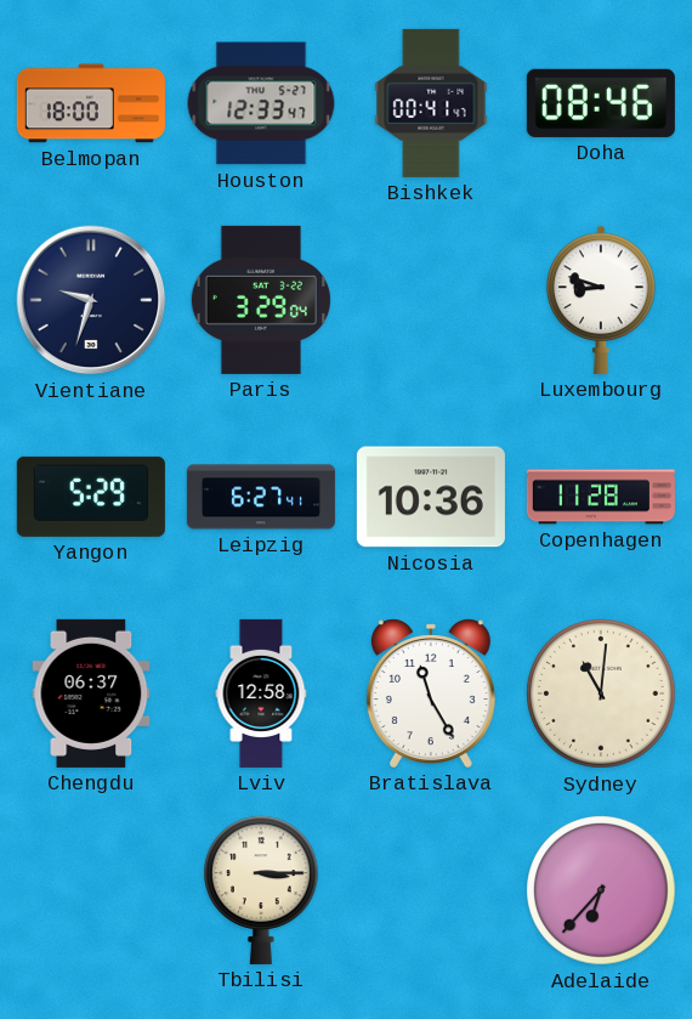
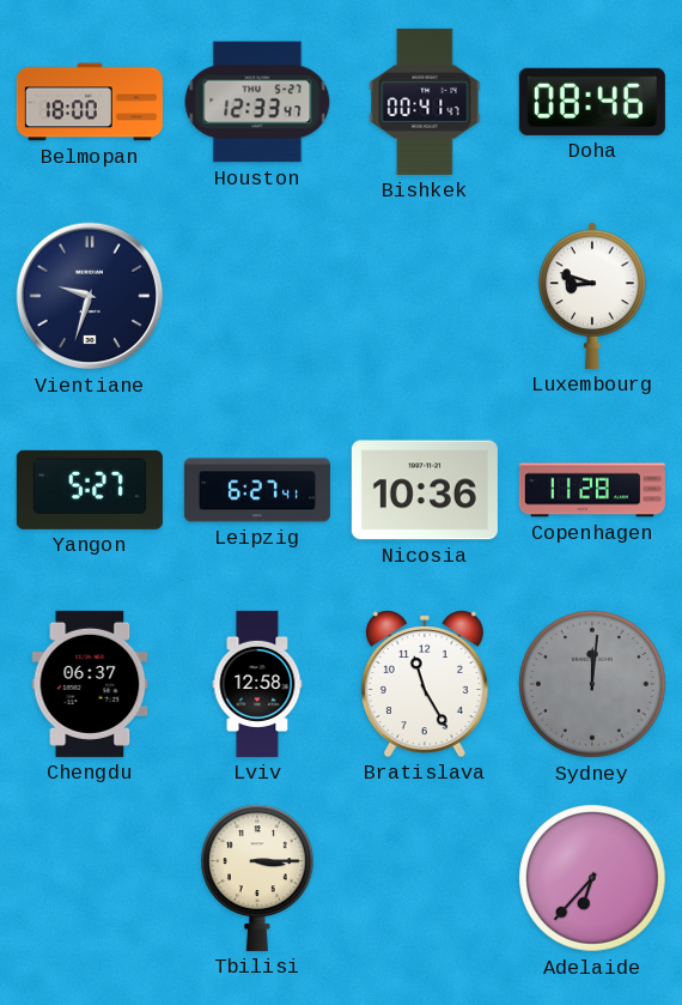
Paris: 3:29 -> none (261, 300)
Yangon: 5:29 -> 5:27 (90, 490)
Sydney: 11:01 -> 12:01 (592, 684)
Sydney dial: cream -> grey (592, 684)
